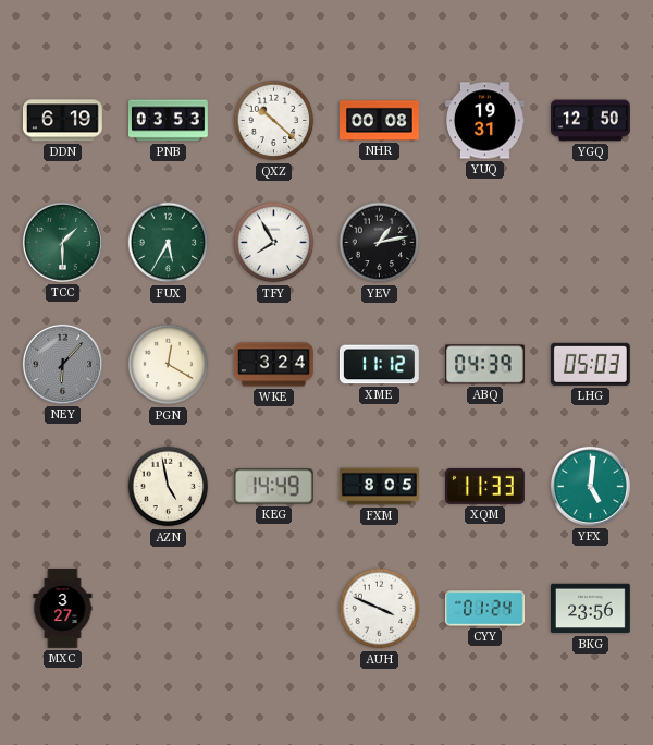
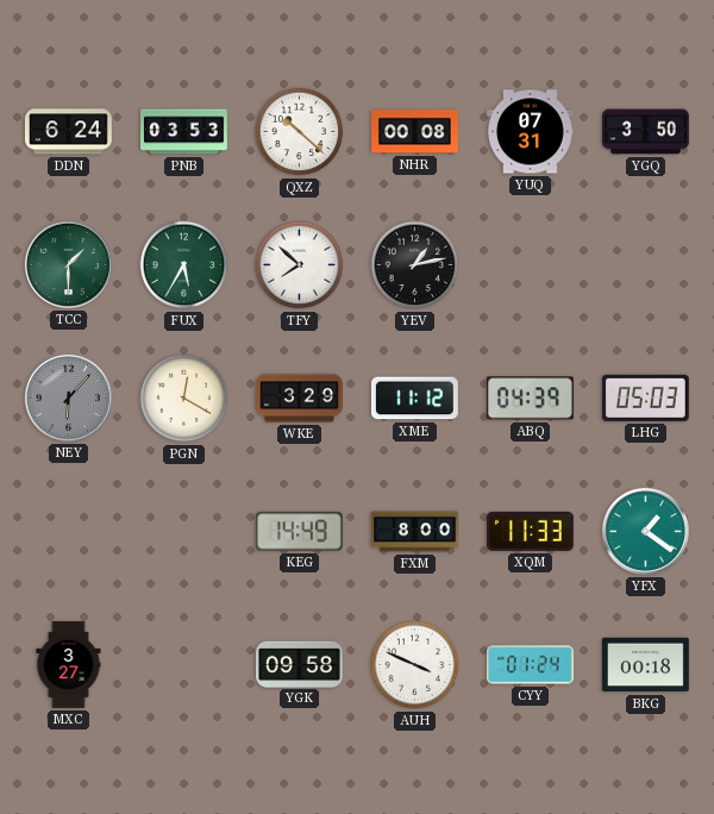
DDN: 6:19 -> 6:24 (69, 132)
YUQ: 19:31 -> 07:31 (531, 132)
YGQ: 12:50 -> 3:50 (646, 132)
TFY: 7:55 -> 7:52 (300, 265)
WKE: 3:24 -> 3:29 (300, 399)
AZN: 4:58 -> none (169, 487)
FXM: 8:05 -> 8:00 (415, 532)
YFX: 5:01 -> 1:21 (645, 531)
YGK: none -> 09:58 (300, 664)
BKG: 23:56 -> 00:18 (646, 665)
